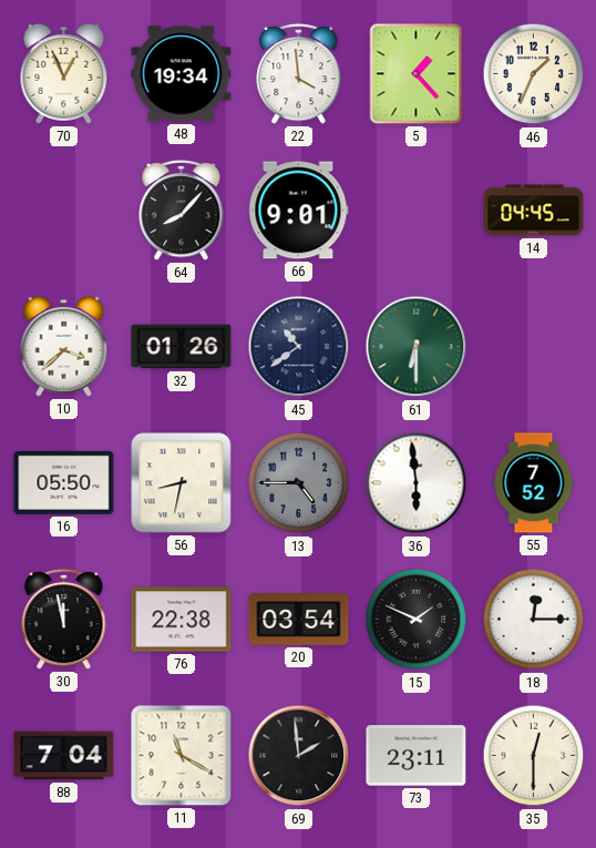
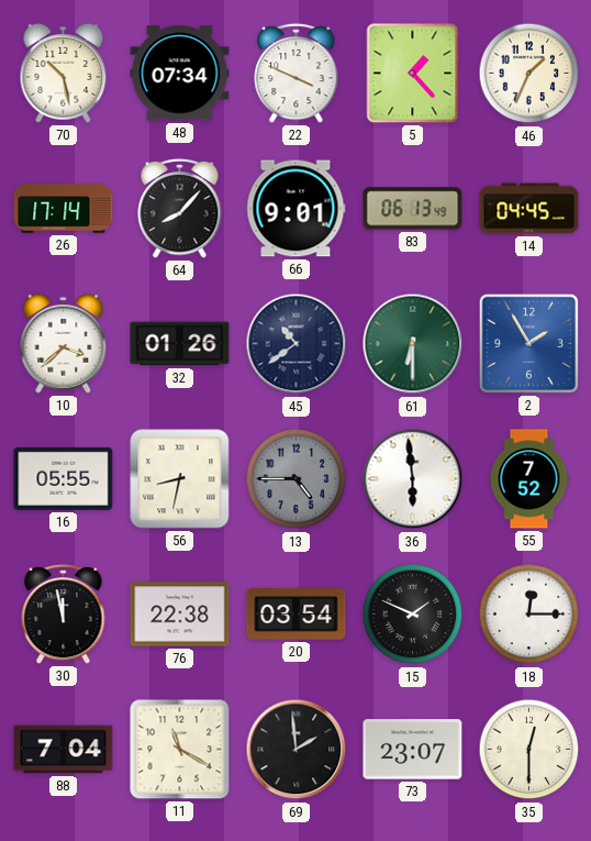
70: 12:56 -> 10:28 (64, 73)
48: 19:34 -> 07:34 (180, 74)
22: 3:59 -> 3:49 (297, 73)
26: none -> 17:14 (64, 209)
83: none -> 06:13 (413, 209)
2: none -> 1:55 (528, 343)
16: 05:50 -> 05:55 (64, 478)
73: 23:11 -> 23:07 (413, 750)
